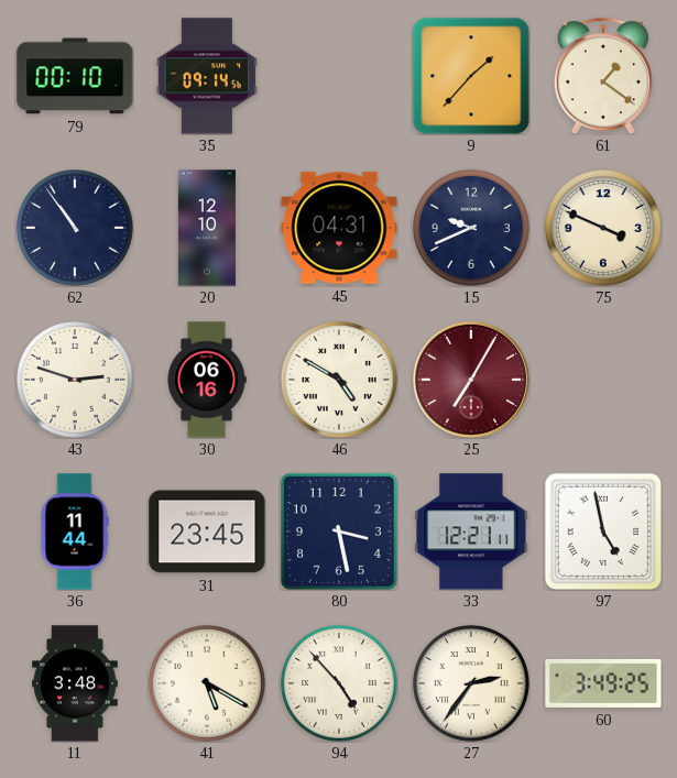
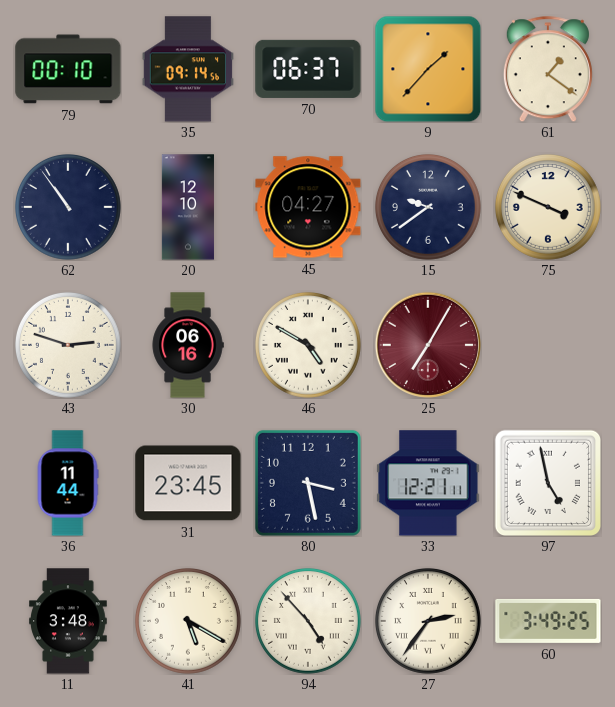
70: none -> 06:37 (308, 69)
45: 04:31 -> 04:27 (308, 207)
15: 9:41 -> 9:39 (428, 207)
